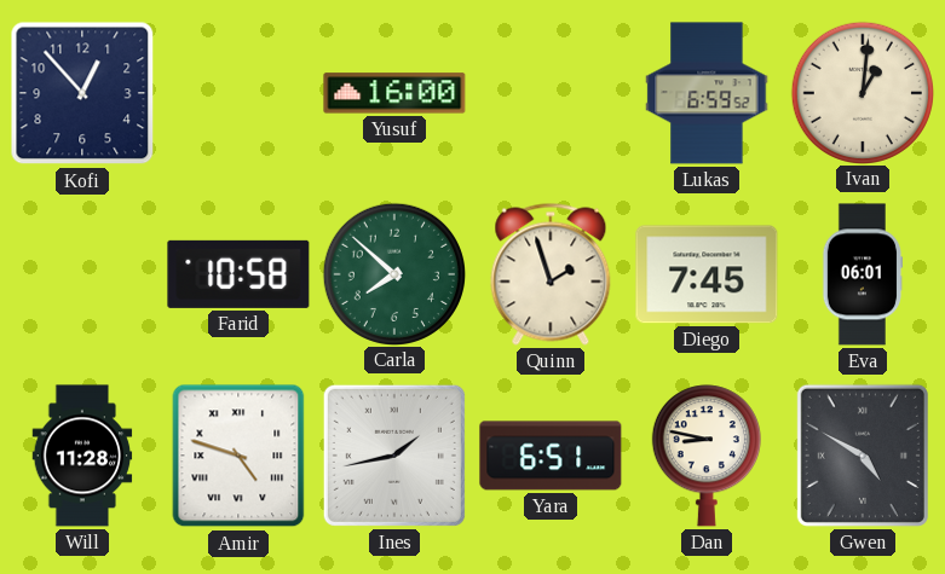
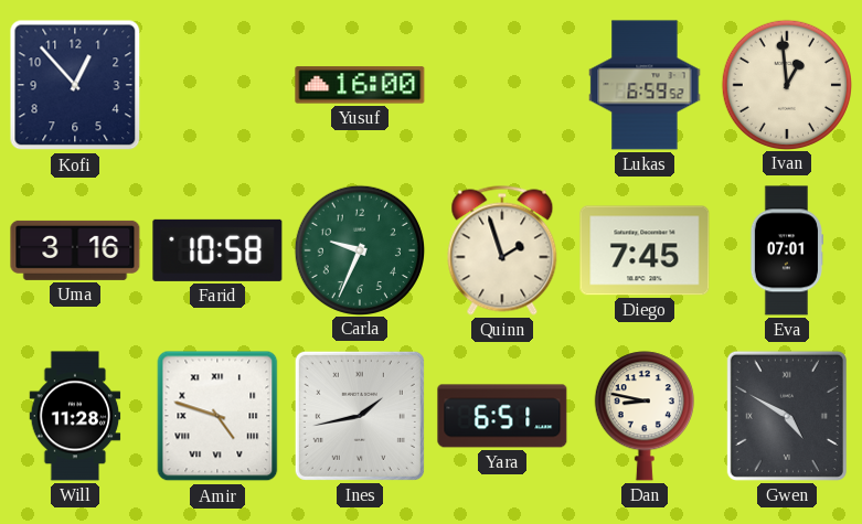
Ivan: 1:01 -> 12:59 (786, 84)
Uma: none -> 3:16 (75, 250)
Carla: 7:52 -> 9:34 (359, 249)
Eva: 06:01 -> 07:01 (787, 250)
